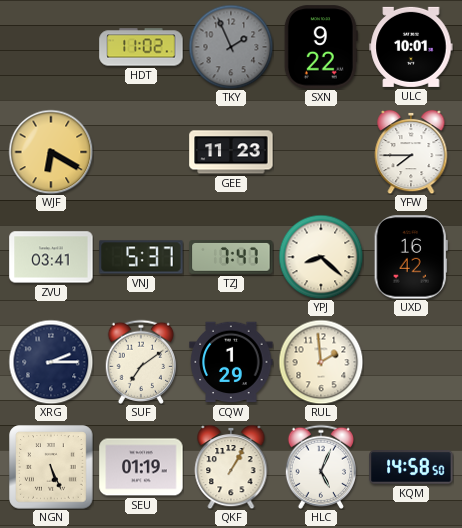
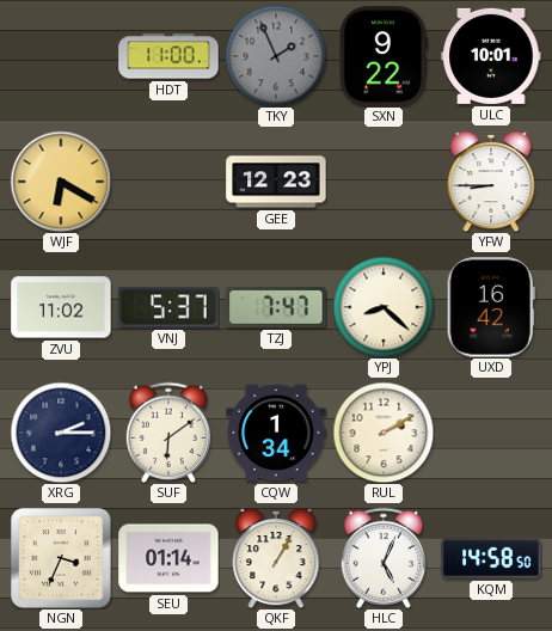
HDT: 11:02 -> 11:00 (168, 56)
GEE: 11:23 -> 12:23 (276, 182)
YFW: 7:45 -> 8:45 (491, 182)
ZVU: 03:41 -> 11:02 (61, 307)
SUF: 7:09 -> 6:09 (168, 433)
CQW: 1:29 -> 1:34 (276, 433)
RUL: 1:59 -> 2:10 (384, 433)
NGN: 5:26 -> 3:34 (61, 558)
SEU: 01:19 -> 01:14 (168, 558)
